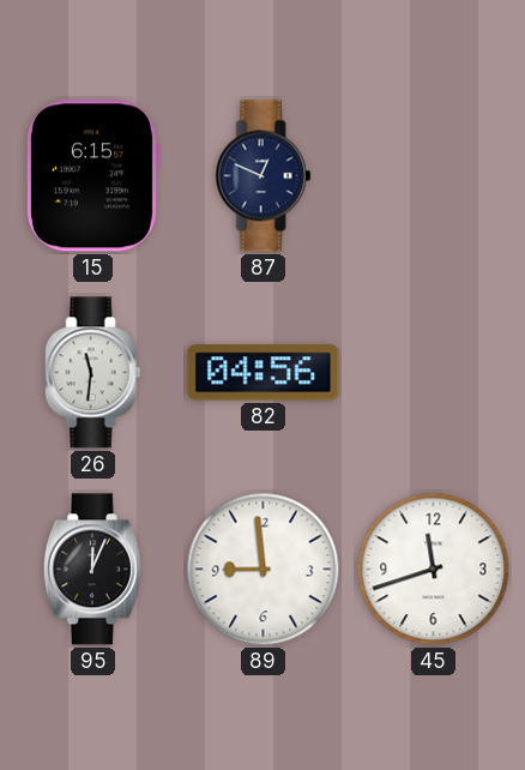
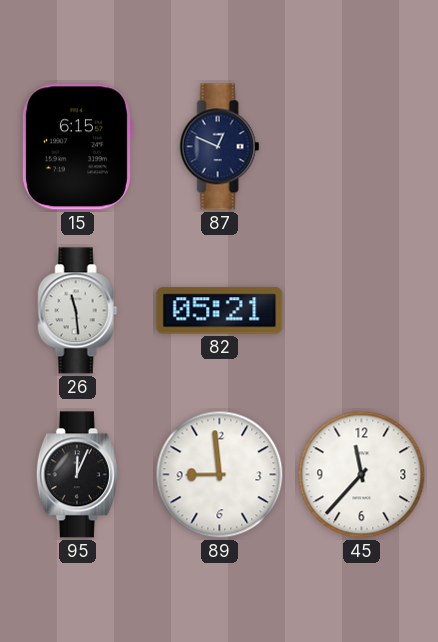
26: 11:31 -> 11:29 (78, 311)
82: 04:56 -> 05:21 (220, 311)
45: 11:42 -> 11:37 (362, 475)
